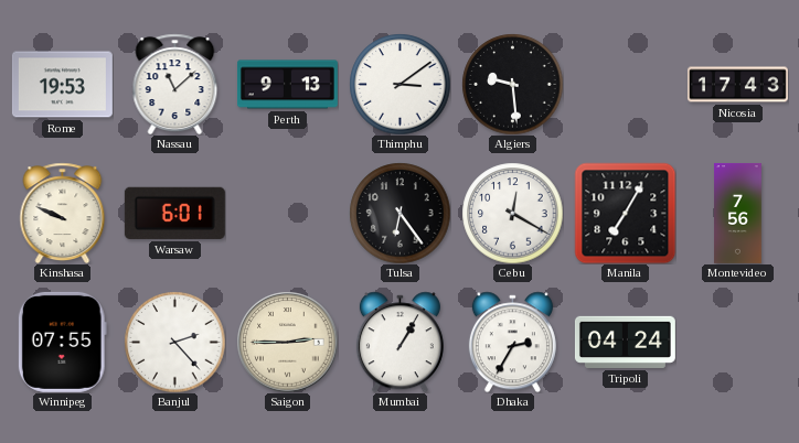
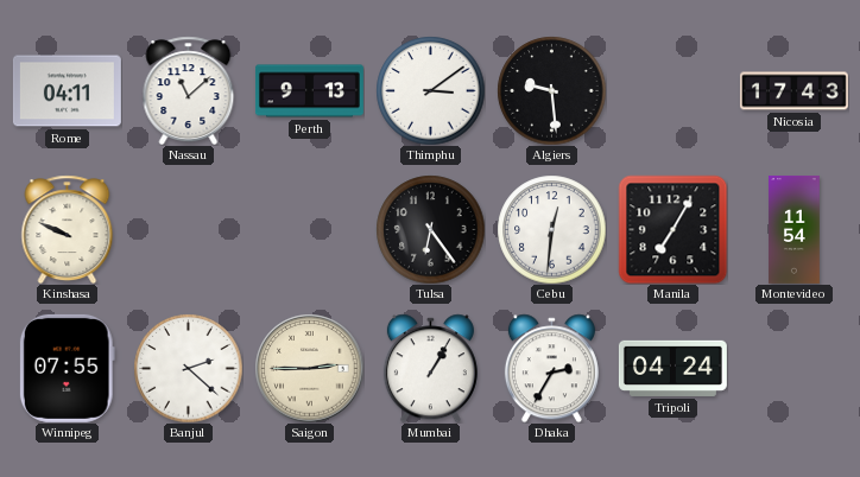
Rome: 19:53 -> 04:11 (67, 91)
Warsaw: 6:01 -> none (174, 213)
Cebu: 12:20 -> 12:31 (551, 229)
Montevideo: 7:56 -> 11:54 (795, 229)
Banjul: 2:23 -> 2:22 (188, 368)
